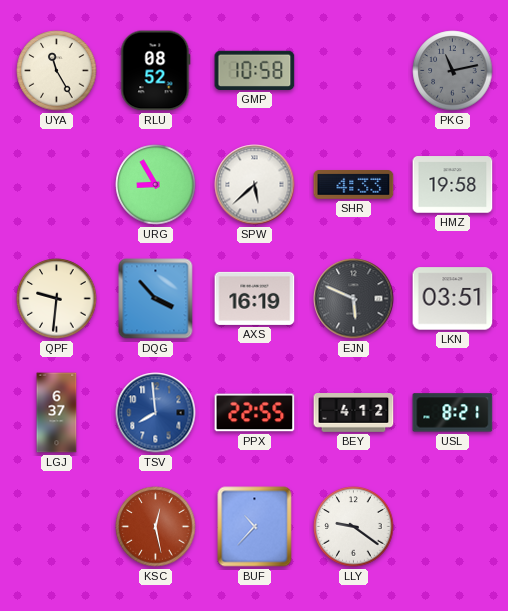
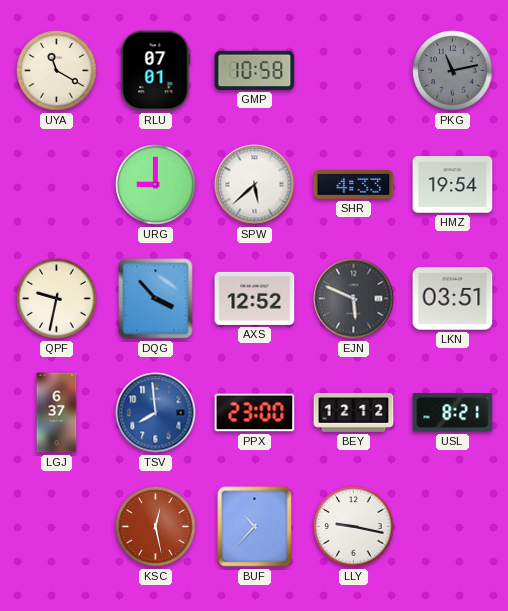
UYA: 11:25 -> 11:20 (57, 71)
RLU: 08:52 -> 07:01 (156, 71)
URG: 8:55 -> 9:00 (156, 185)
HMZ: 19:58 -> 19:54 (453, 185)
QPF: 9:31 -> 9:32 (57, 299)
AXS: 16:19 -> 12:52 (255, 298)
PPX: 22:55 -> 23:00 (255, 413)
BEY: 4:12 -> 12:12 (354, 413)
LLY: 9:21 -> 9:17 (354, 527)
